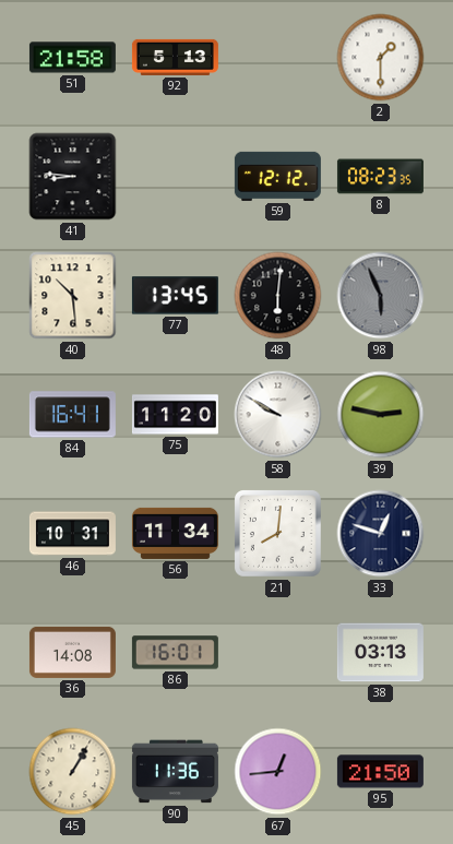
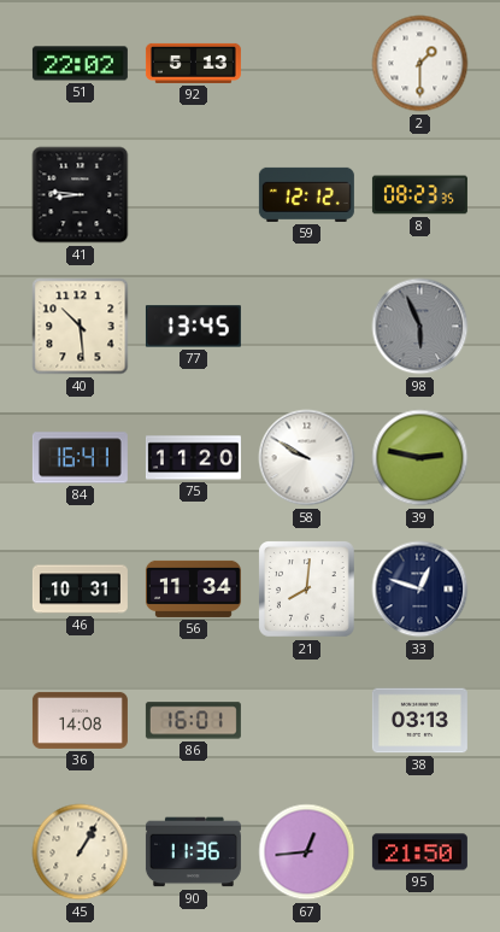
51: 21:58 -> 22:02 (80, 64)
48: 6:01 -> none (278, 296)
